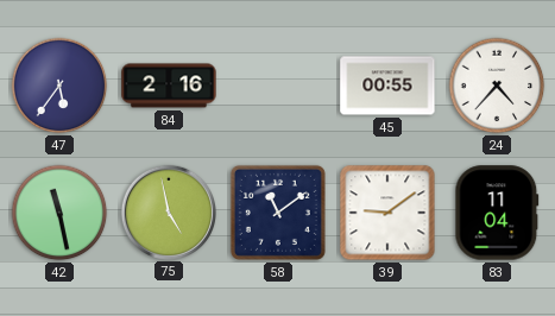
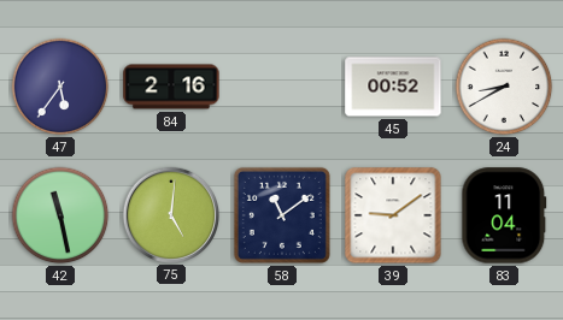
45: 00:55 -> 00:52 (393, 87)
24: 4:37 -> 8:40 (504, 87)
75: 4:58 -> 5:01 (170, 214)
